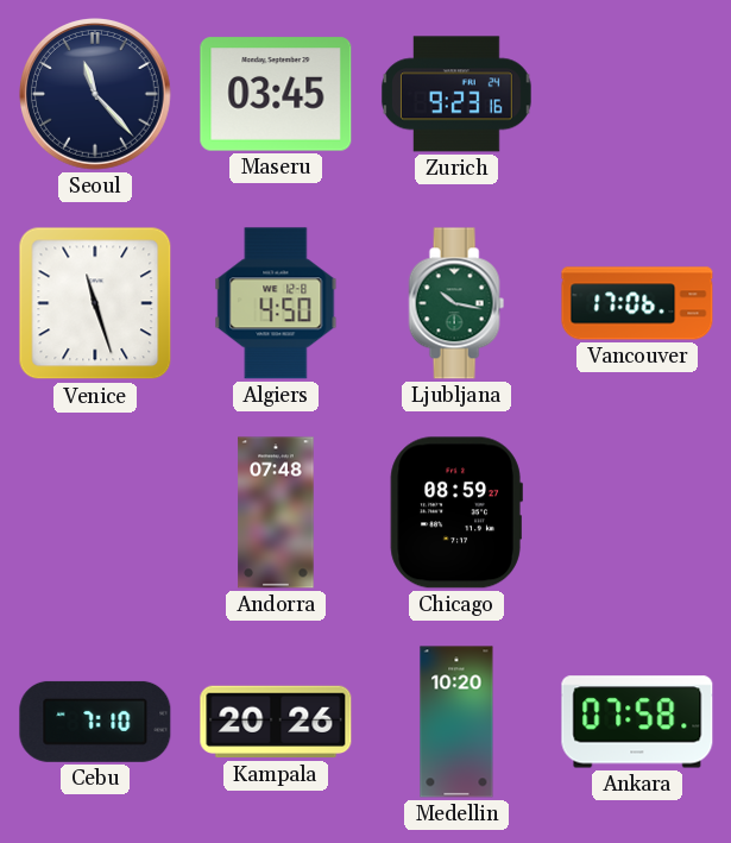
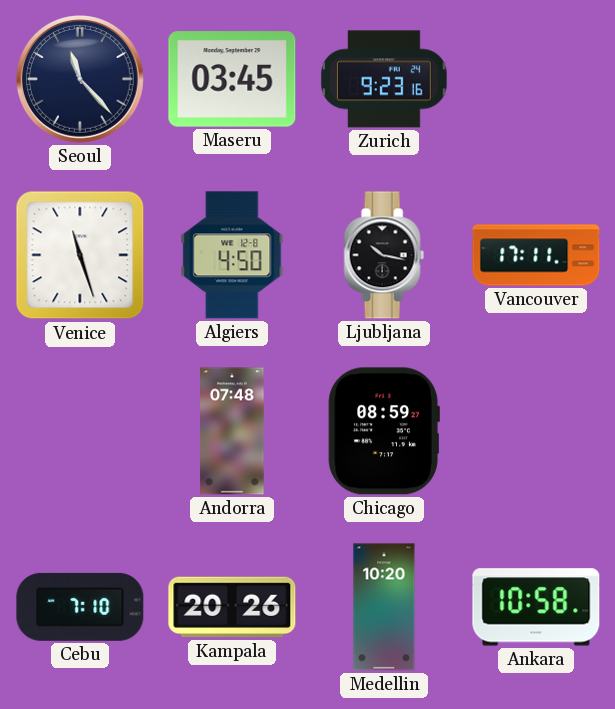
Ljubljana dial: green -> black (384, 255)
Vancouver: 17:06 -> 17:11 (536, 255)
Ankara: 07:58 -> 10:58 (536, 607)
